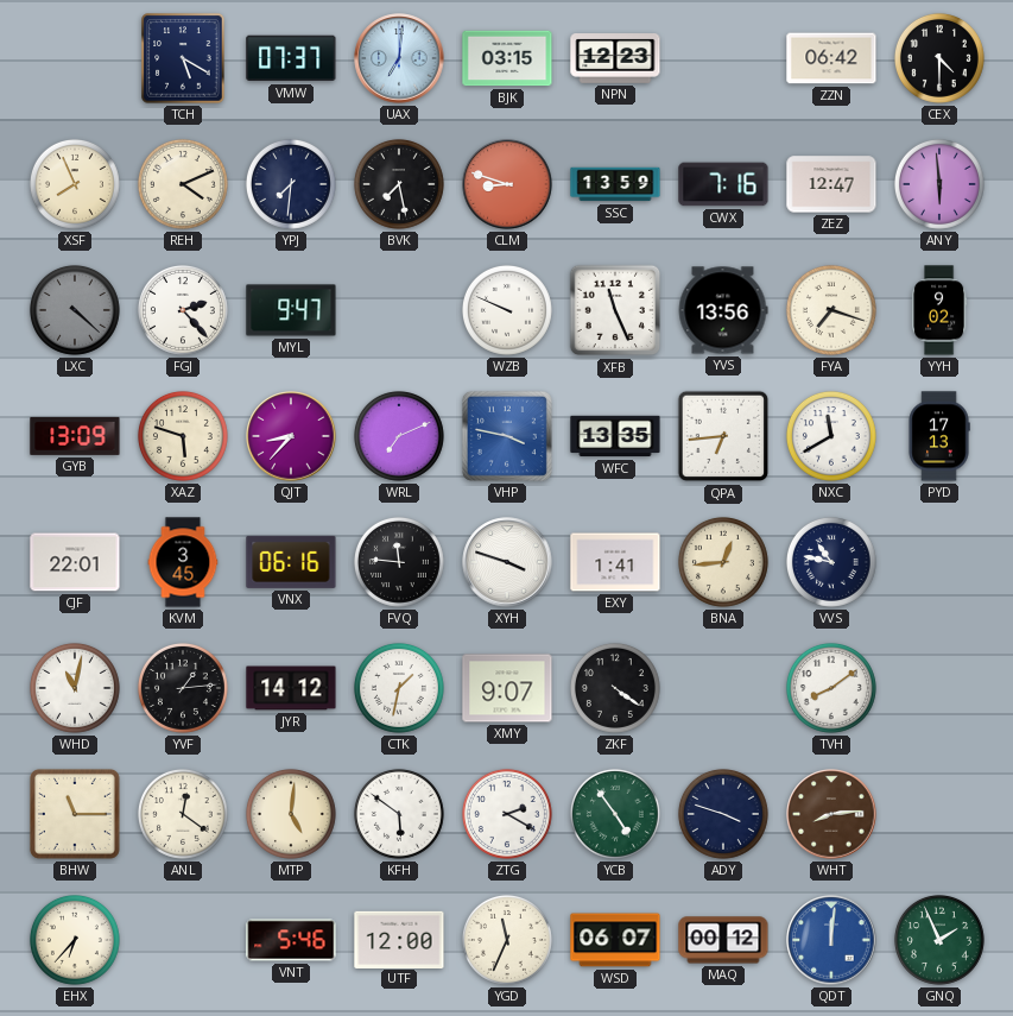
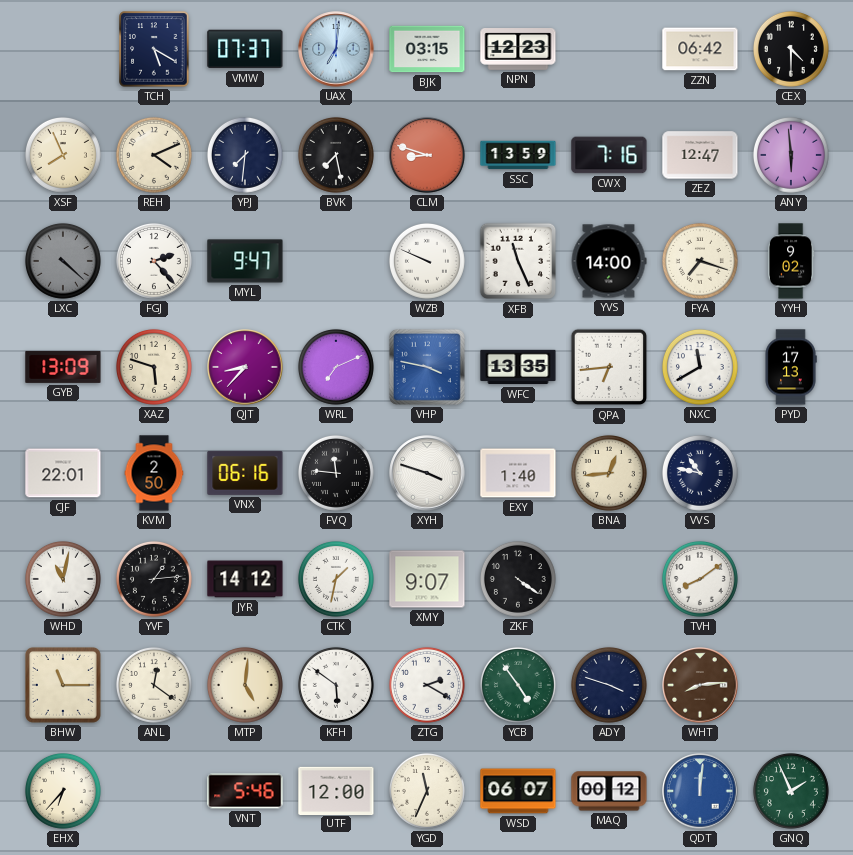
YVS: 13:56 -> 14:00 (609, 261)
KVM: 3:45 -> 2:50 (154, 473)
EXY: 1:41 -> 1:40 (518, 473)
